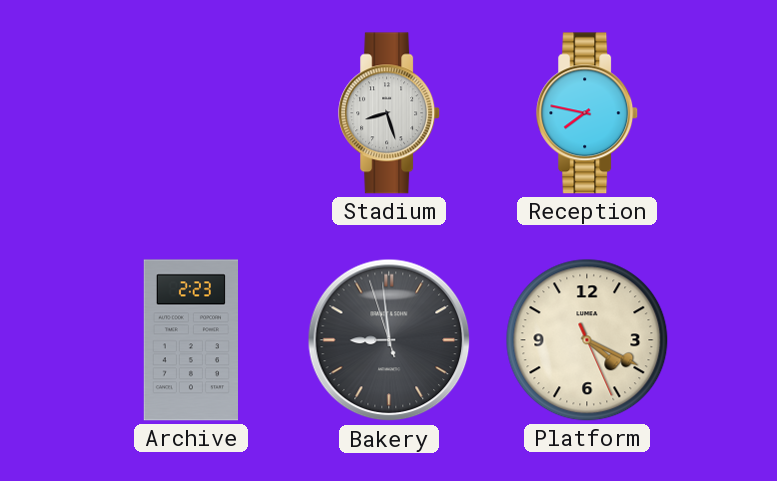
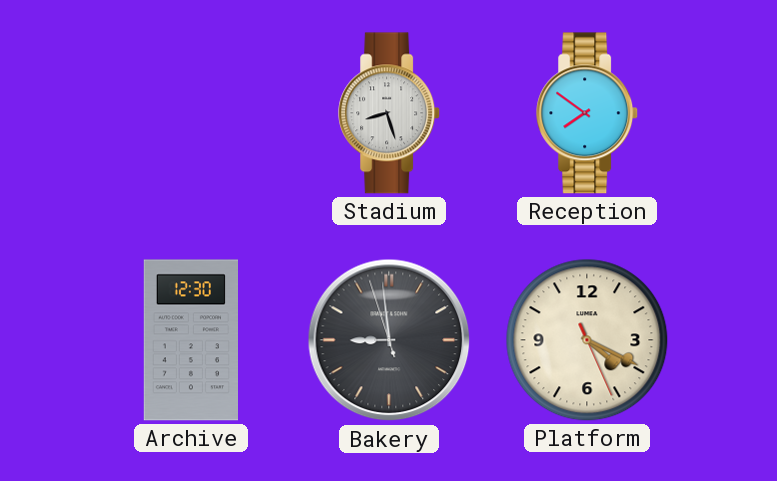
Reception: 7:47 -> 7:51 (588, 113)
Archive: 2:23 -> 12:30 (190, 340)
